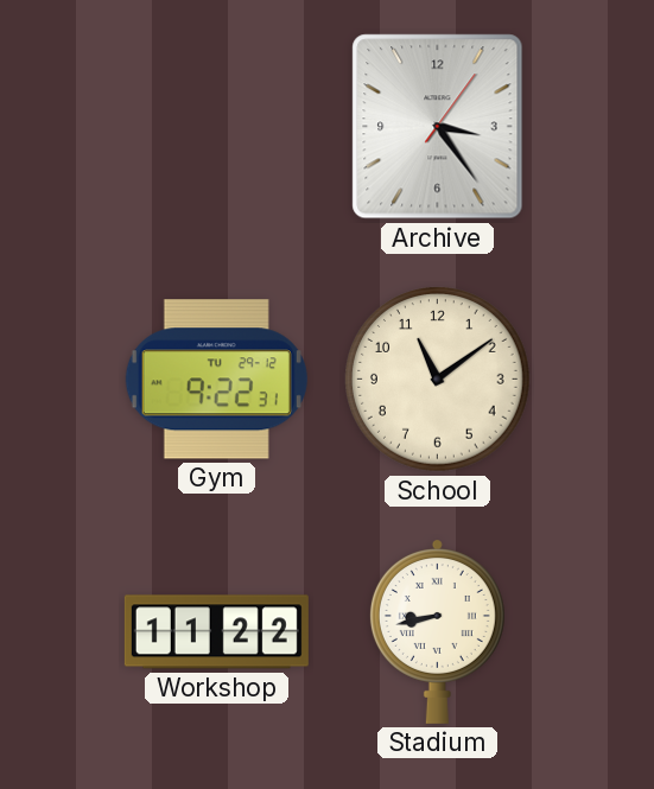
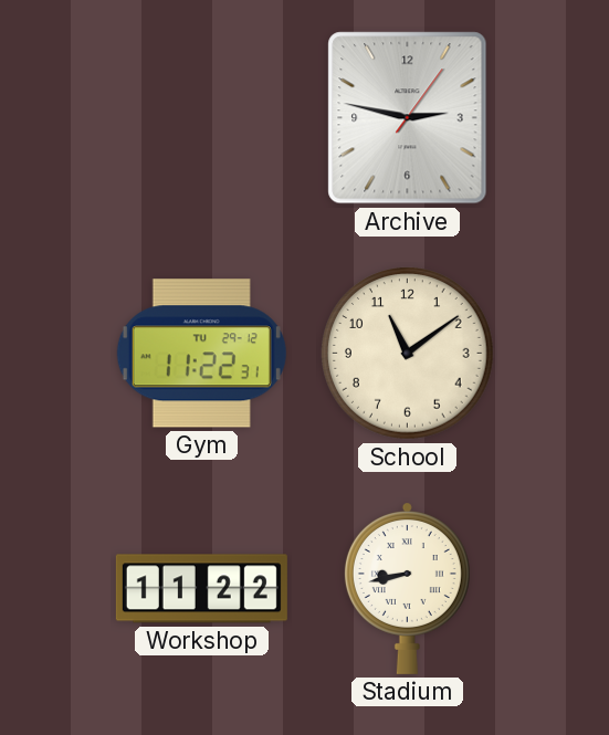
Archive: 3:24 -> 2:47 (408, 118)
Gym: 9:22 -> 11:22 (201, 354)
